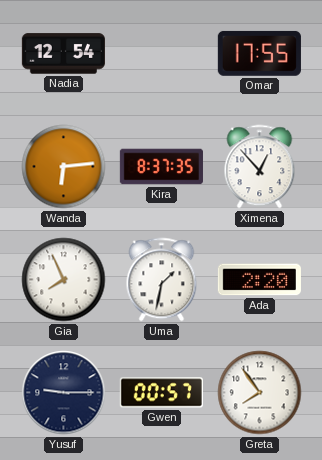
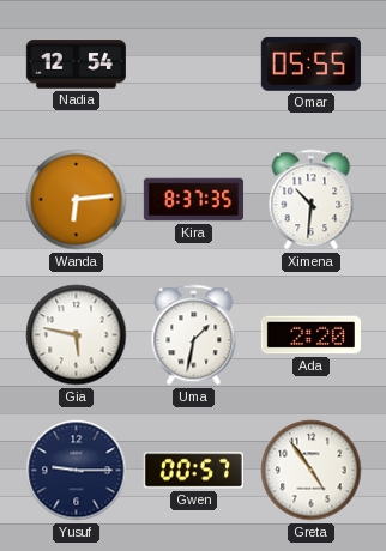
Omar: 17:55 -> 05:55 (310, 63)
Ximena: 12:53 -> 10:31 (312, 200)
Gia: 7:56 -> 5:47 (77, 335)
Greta: 7:54 -> 4:54 (312, 471)
